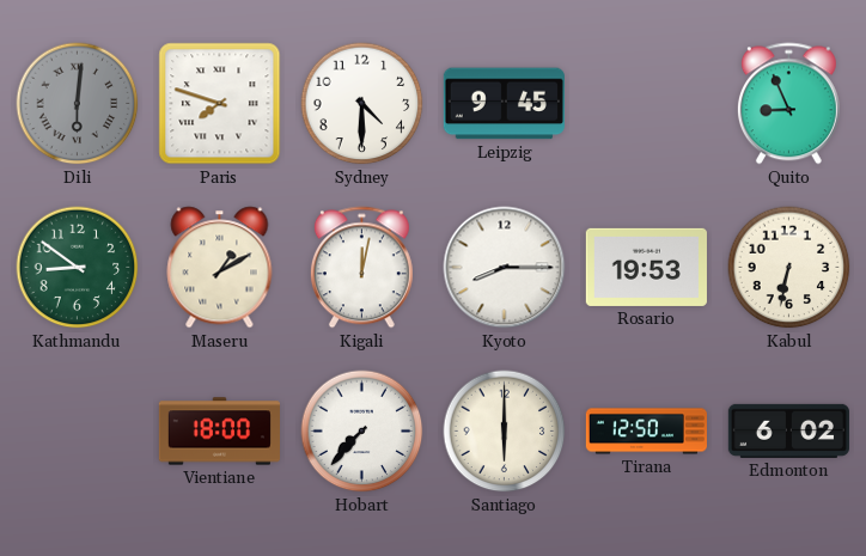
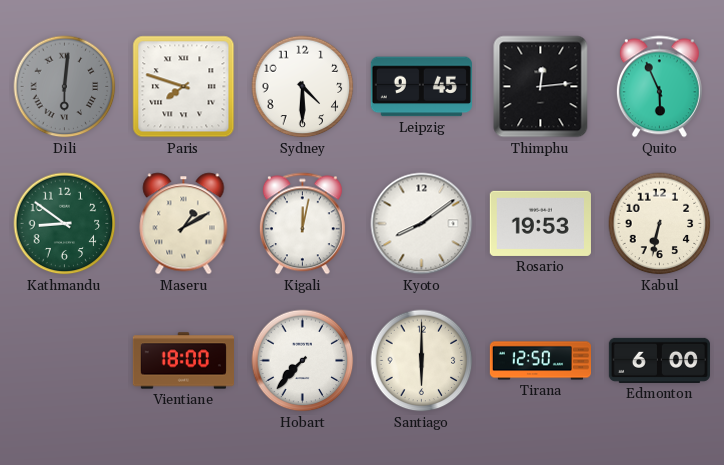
Thimphu: none -> 12:14 (541, 87)
Quito: 8:56 -> 5:56 (659, 87)
Kyoto: 8:15 -> 8:09 (422, 224)
Edmonton: 6:02 -> 6:00 (659, 360)
